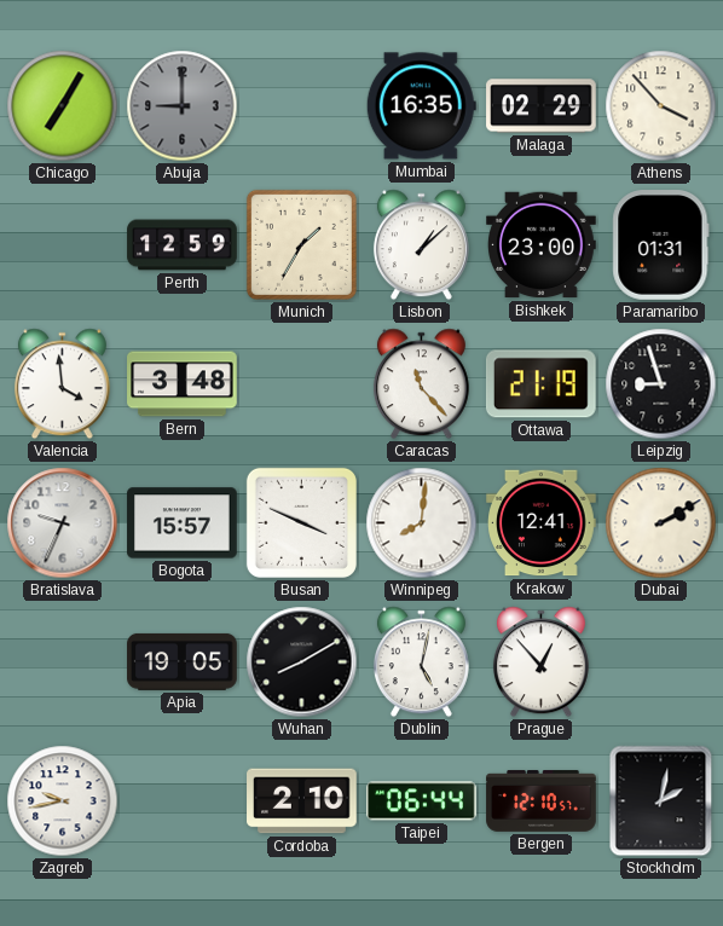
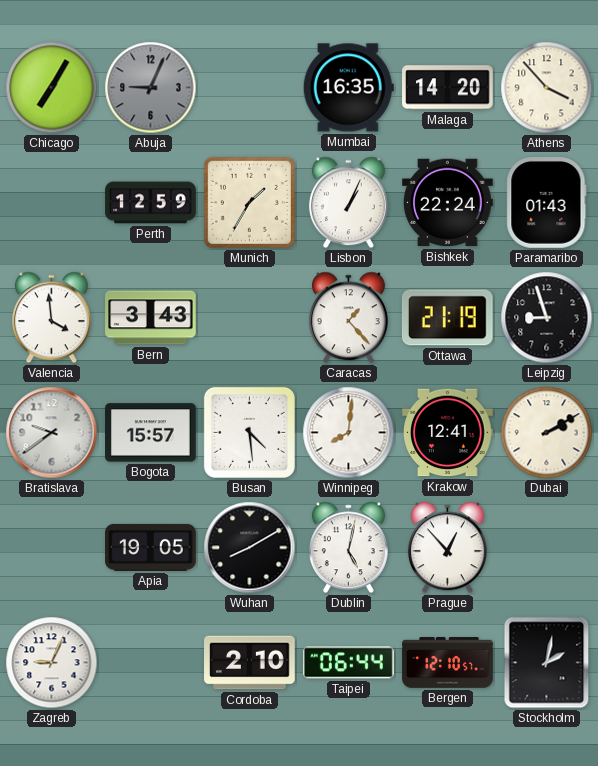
Abuja: 9:00 -> 9:04 (151, 88)
Malaga: 02:29 -> 14:20 (448, 88)
Lisbon: 1:08 -> 1:04 (348, 203)
Bishkek: 23:00 -> 22:24 (448, 203)
Paramaribo: 01:31 -> 01:43 (547, 203)
Bern: 3:48 -> 3:43 (151, 318)
Caracas: 11:23 -> 1:23 (348, 318)
Bratislava: 9:34 -> 9:39 (52, 433)
Busan: 3:49 -> 4:29 (249, 432)
Zagreb: 9:43 -> 9:04 (52, 663)
